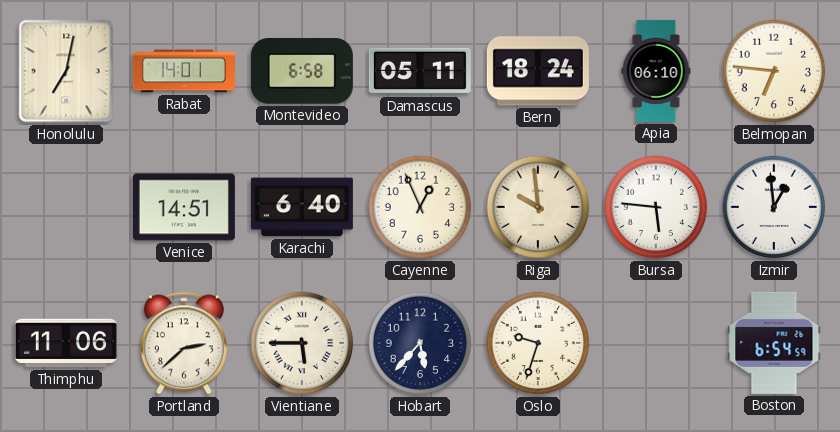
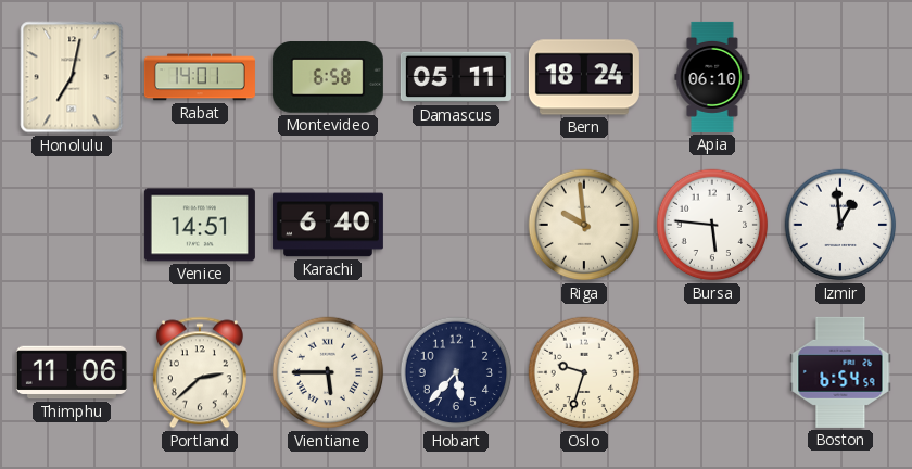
Belmopan: 6:46 -> none (774, 71)
Cayenne: 12:56 -> none (420, 207)
